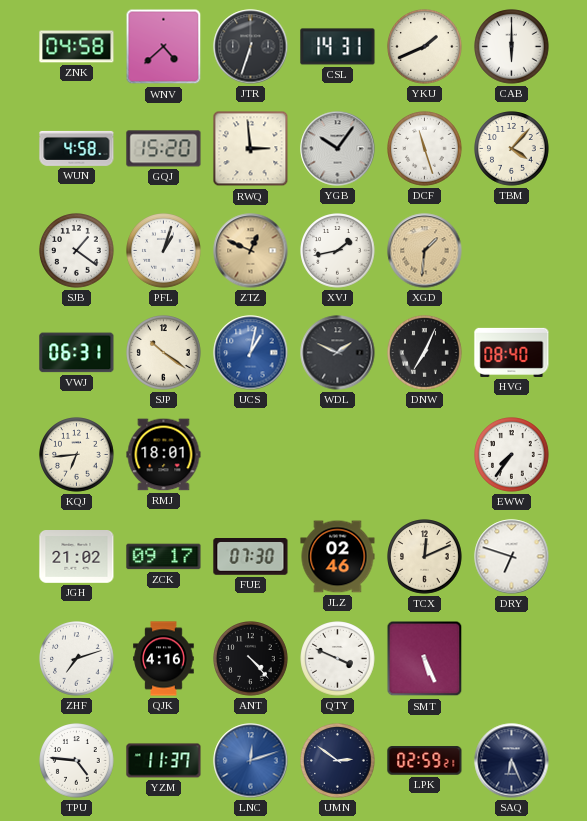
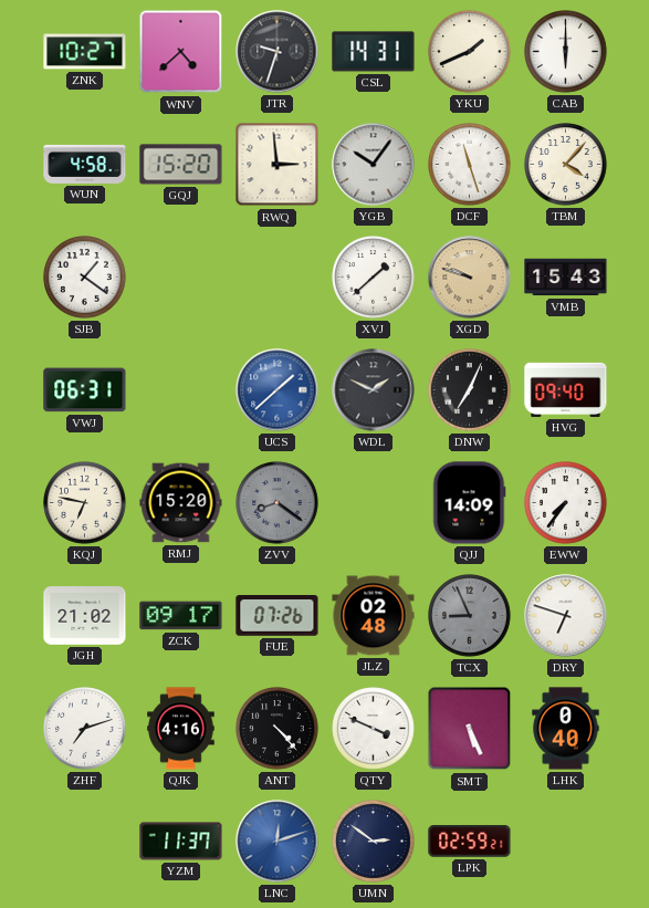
ZNK: 04:58 -> 10:27 (85, 52)
JTR: 6:33 -> 9:33 (278, 52)
PFL: 1:03 -> none (164, 251)
ZTZ: 12:49 -> none (251, 251)
XVJ: 1:43 -> 1:38 (374, 278)
XGD: 1:31 -> 9:48 (470, 278)
VMB: none -> 15:43 (566, 278)
SJP: 10:21 -> none (164, 353)
UCS: 1:02 -> 1:38 (278, 390)
HVG: 08:40 -> 09:40 (566, 389)
KQJ: 6:44 -> 6:47 (85, 503)
RMJ: 18:01 -> 15:20 (181, 503)
ZVV: none -> 8:21 (278, 503)
QJJ: none -> 14:09 (470, 503)
FUE: 07:30 -> 07:26 (278, 616)
JLZ: 02:46 -> 02:48 (374, 616)
TCX: 12:11 -> 8:56 (470, 616)
TCX dial: cream -> grey (470, 616)
LHK: none -> 0:40 (566, 729)
TPU: 4:46 -> none (77, 761)
SAQ: 6:26 -> none (512, 761)
